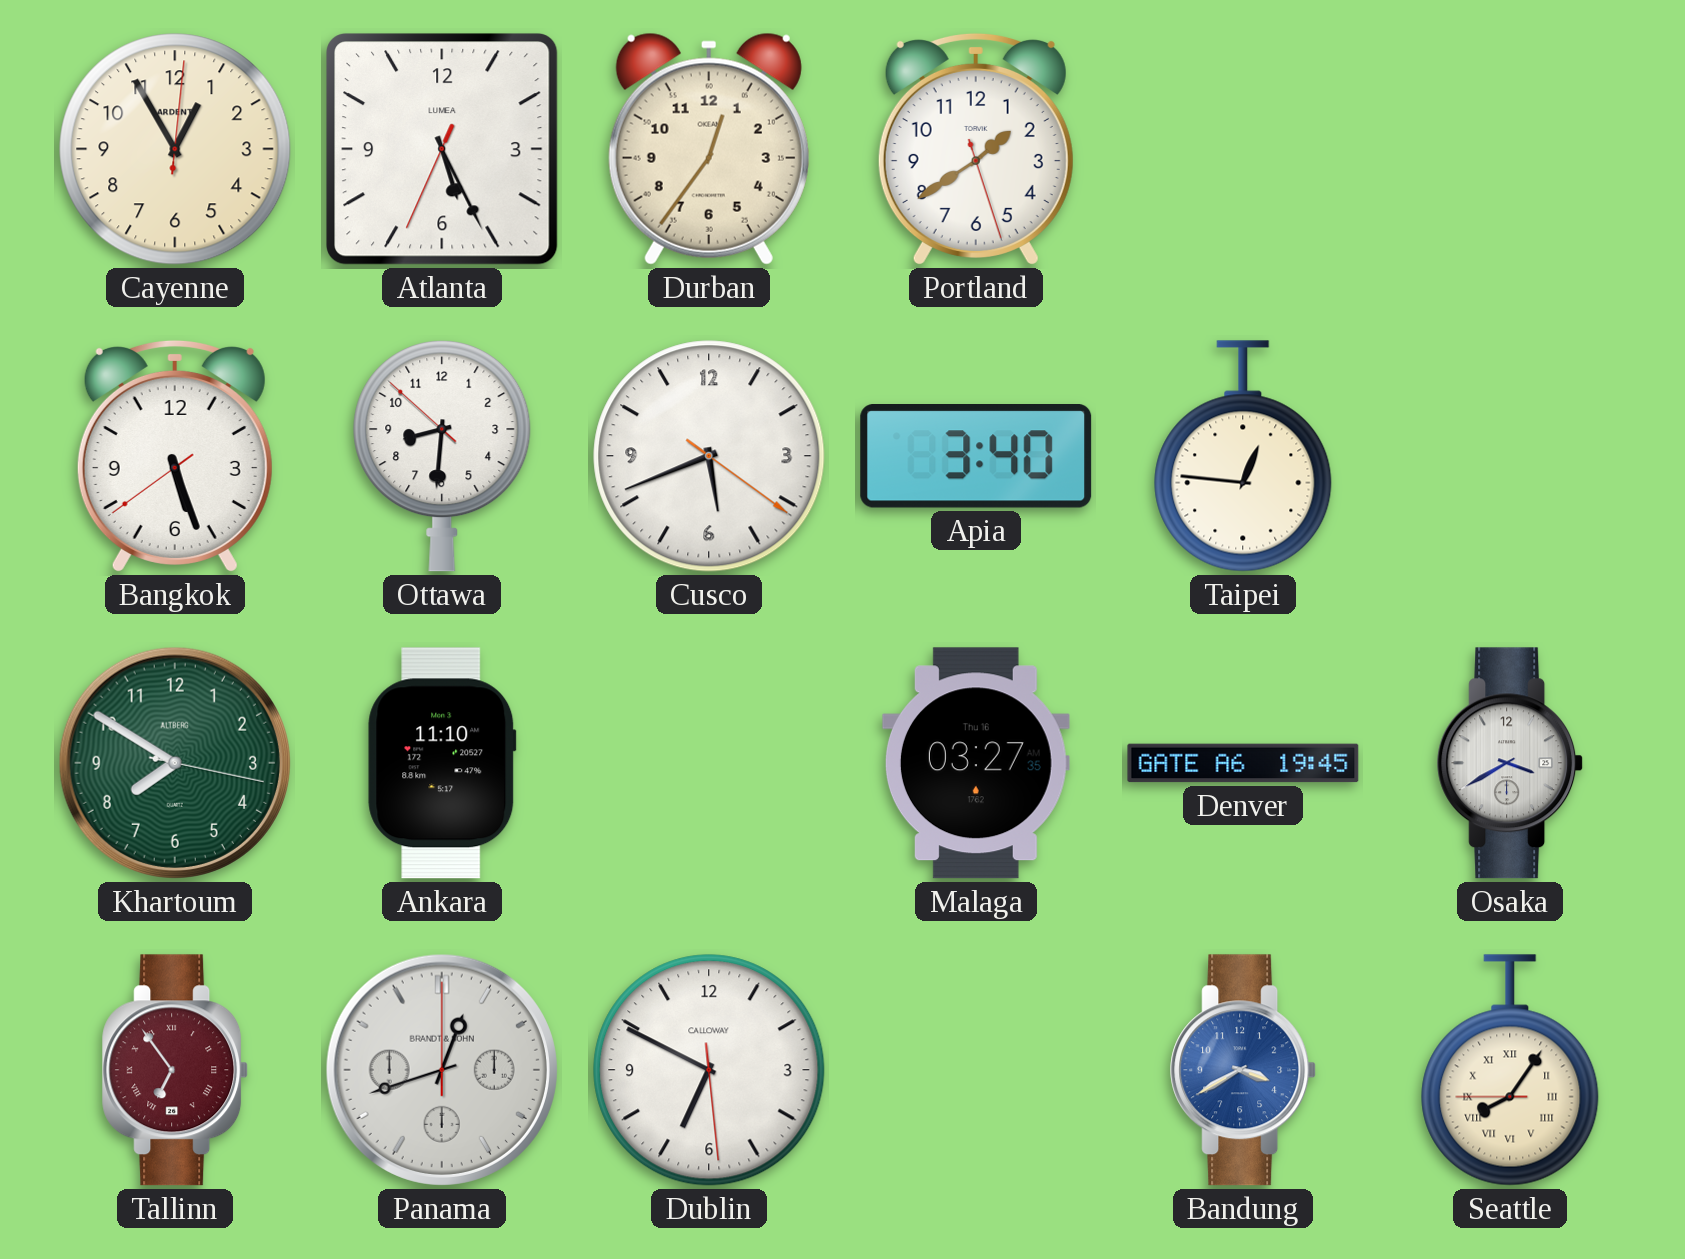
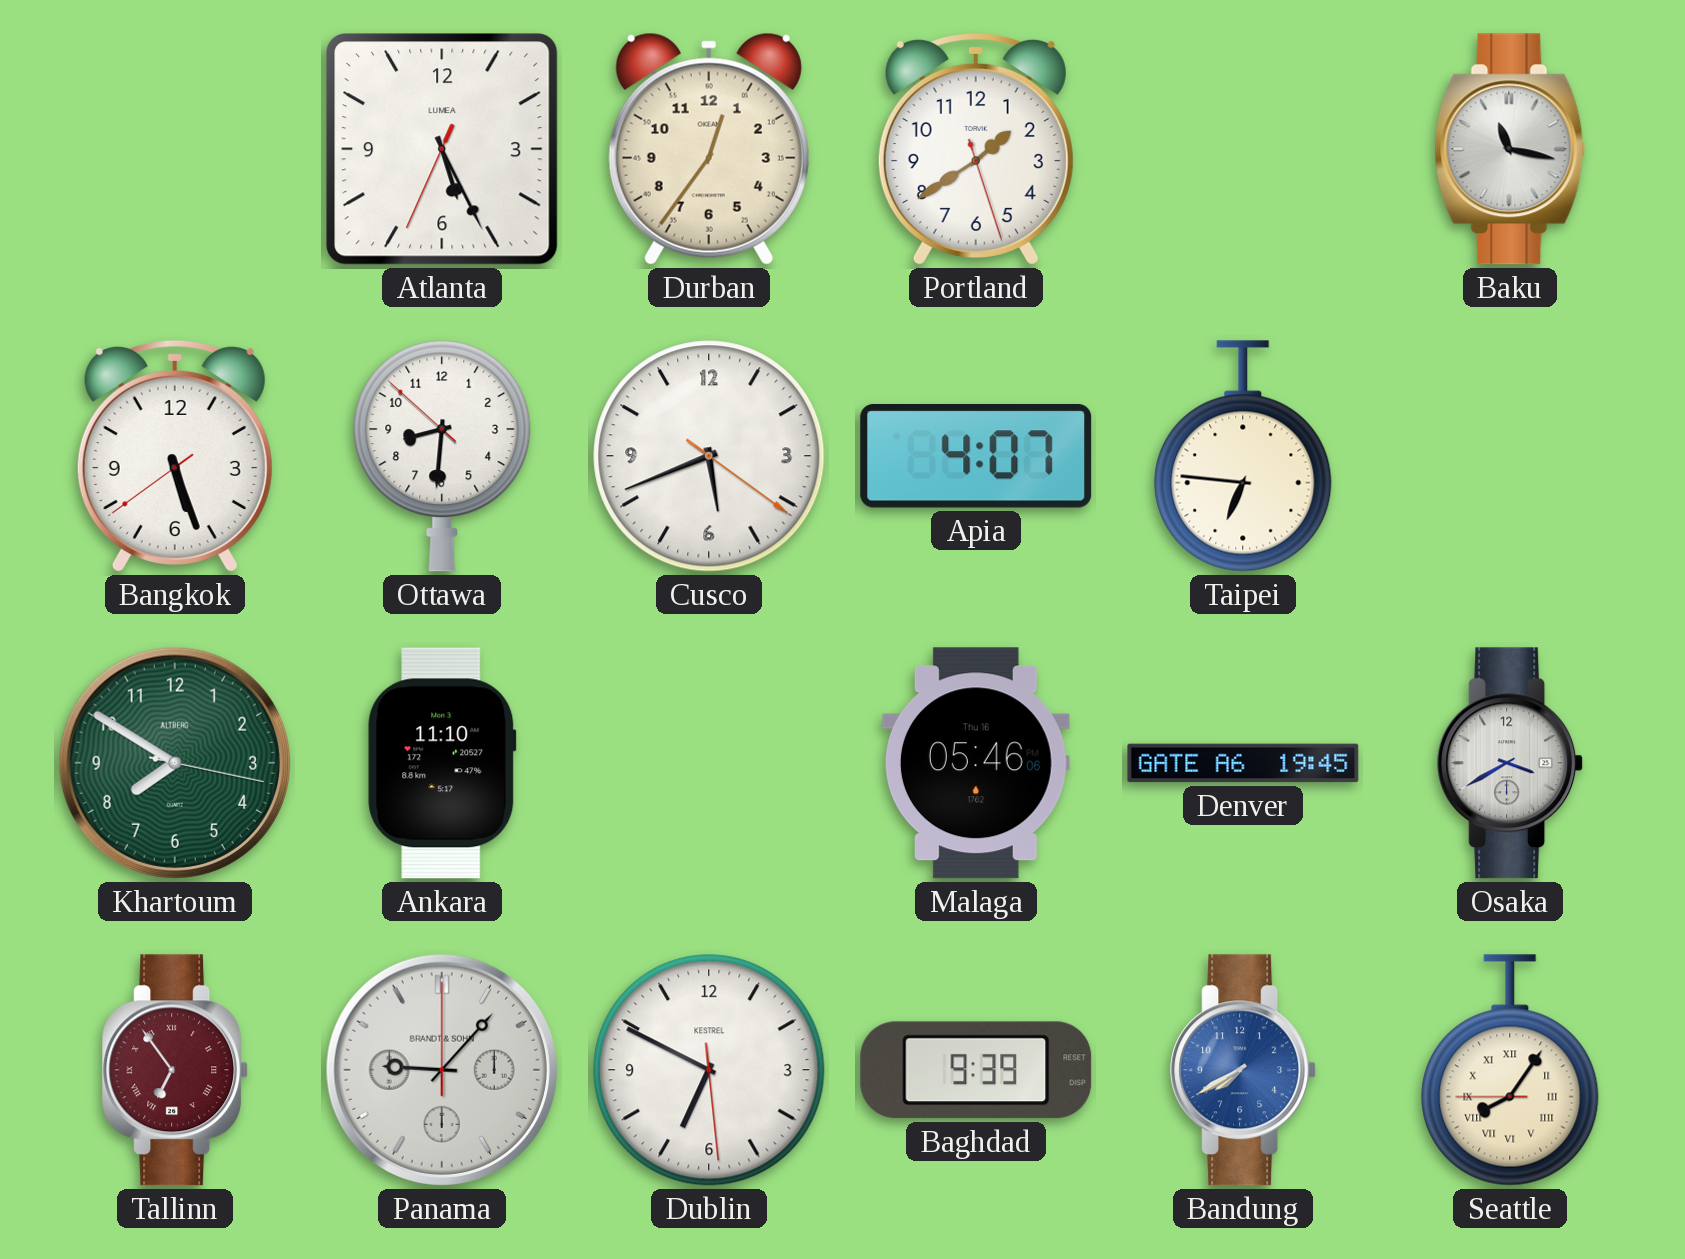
Cayenne: 12:55 -> none (175, 149)
Baku: none -> 11:17 (1510, 149)
Apia: 3:40 -> 4:07 (976, 456)
Taipei: 12:46 -> 6:46 (1243, 456)
Malaga: 03:27 -> 05:46 (976, 763)
Panama: 12:42 -> 9:07 (442, 1070)
Dublin brand: CALLOWAY -> KESTREL (709, 1070)
Baghdad: none -> 9:39 (976, 1070)
Bandung: 3:40 -> 7:40 (1244, 1070)
